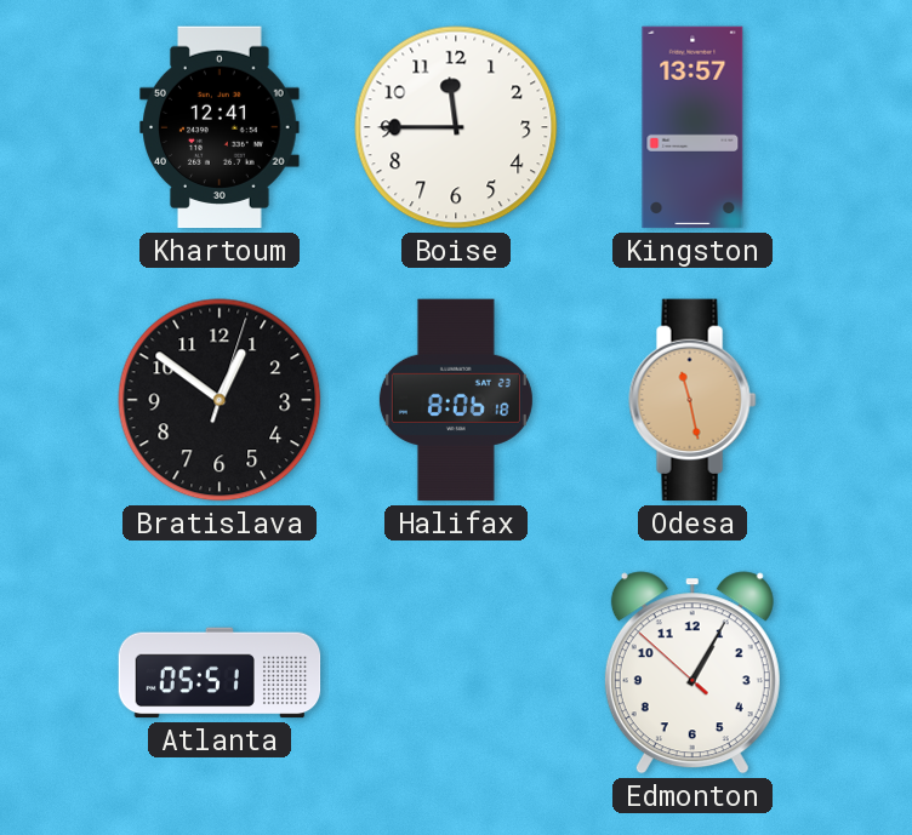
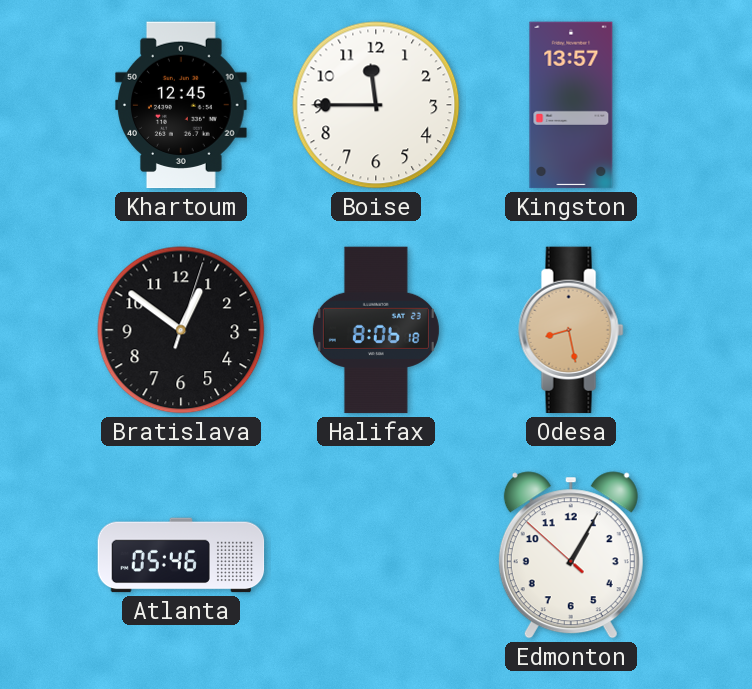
Khartoum: 12:41 -> 12:45 (181, 105)
Odesa: 11:28 -> 8:28 (571, 330)
Atlanta: 05:51 -> 05:46 (181, 555)
